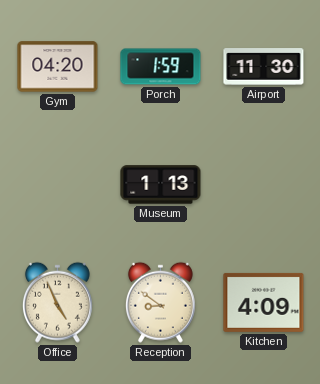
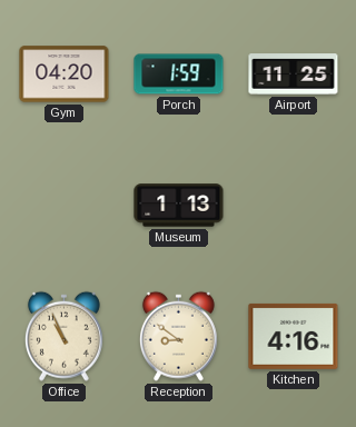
Airport: 11:30 -> 11:25 (294, 75)
Office: 4:56 -> 10:56 (63, 336)
Kitchen: 4:09 -> 4:16 (294, 336)
